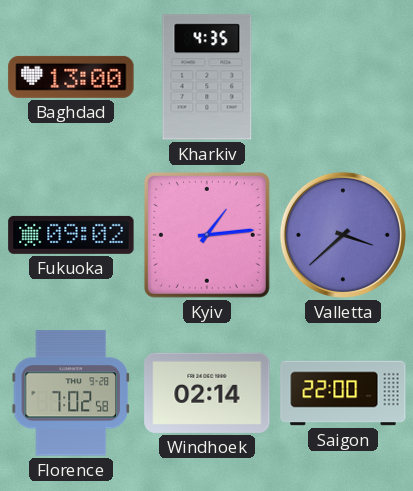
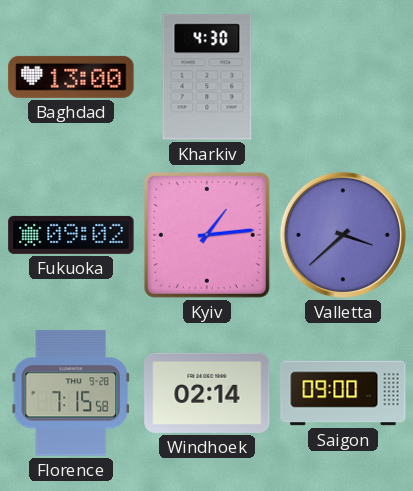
Kharkiv: 4:35 -> 4:30 (207, 77)
Florence: 7:02 -> 7:15 (71, 393)
Saigon: 22:00 -> 09:00 (343, 393)
